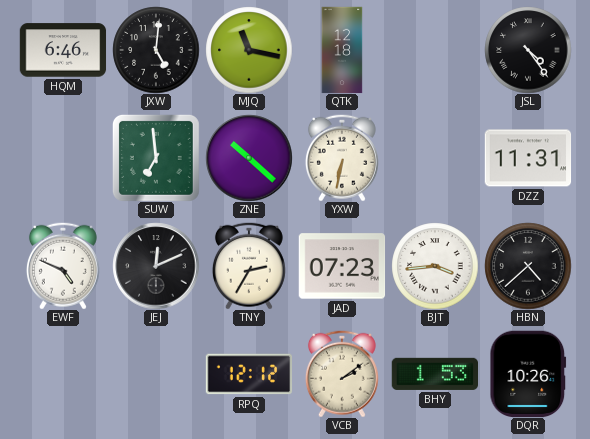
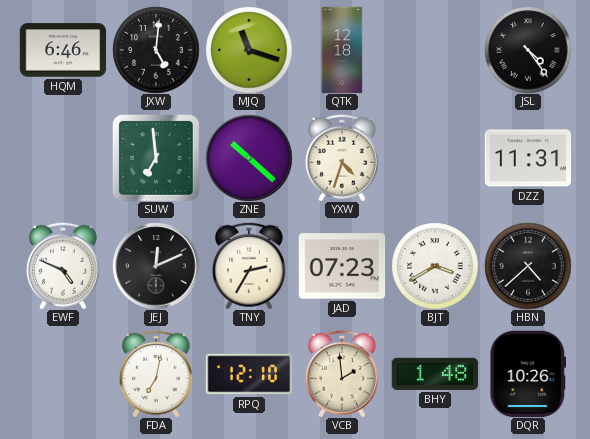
MJQ: 11:17 -> 11:18 (249, 50)
YXW: 6:32 -> 4:33 (342, 158)
BJT: 3:44 -> 3:40 (435, 266)
FDA: none -> 7:02 (156, 374)
RPQ: 12:12 -> 12:10 (249, 374)
VCB: 2:09 -> 1:59 (342, 374)
BHY: 1:53 -> 1:48 (434, 374)
